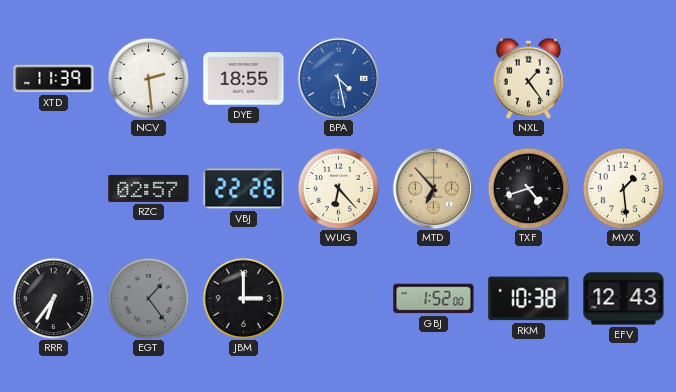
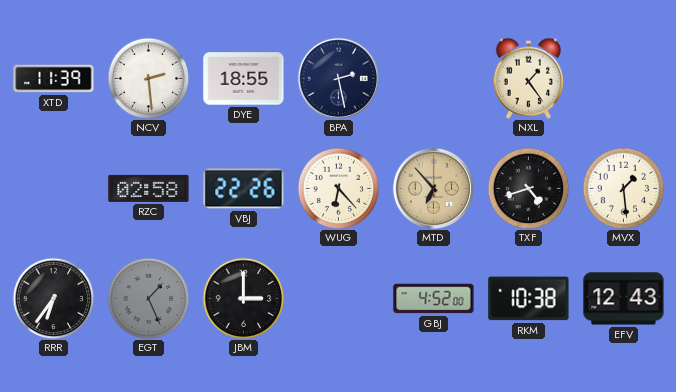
BPA: 4:28 -> 2:28 (338, 78)
BPA dial: blue -> navy (338, 78)
RZC: 02:57 -> 02:58 (149, 188)
EGT: 1:24 -> 1:26 (148, 298)
GBJ: 1:52 -> 4:52 (434, 299)
